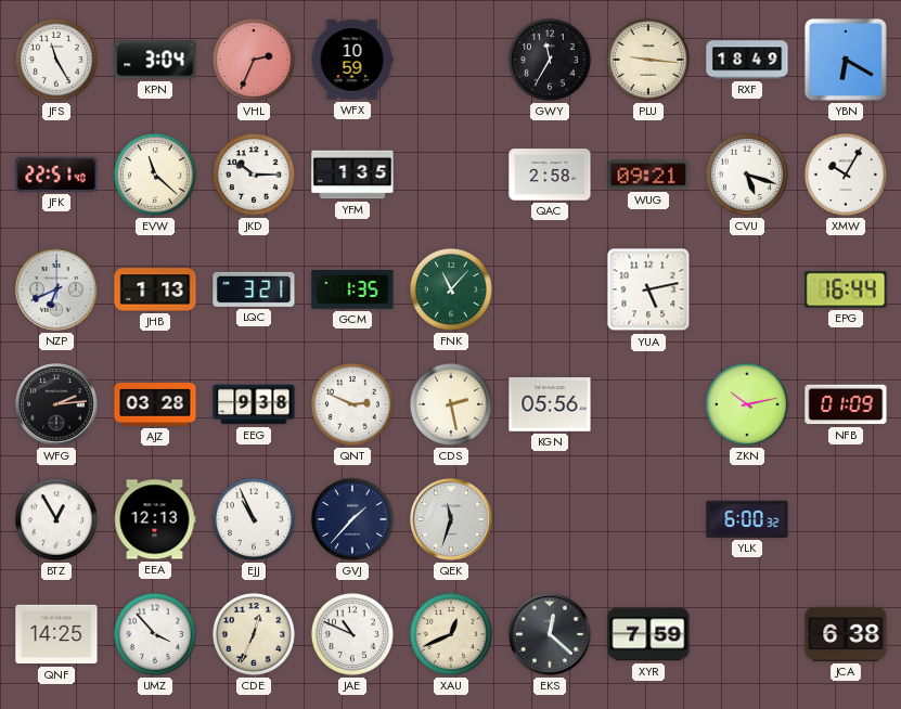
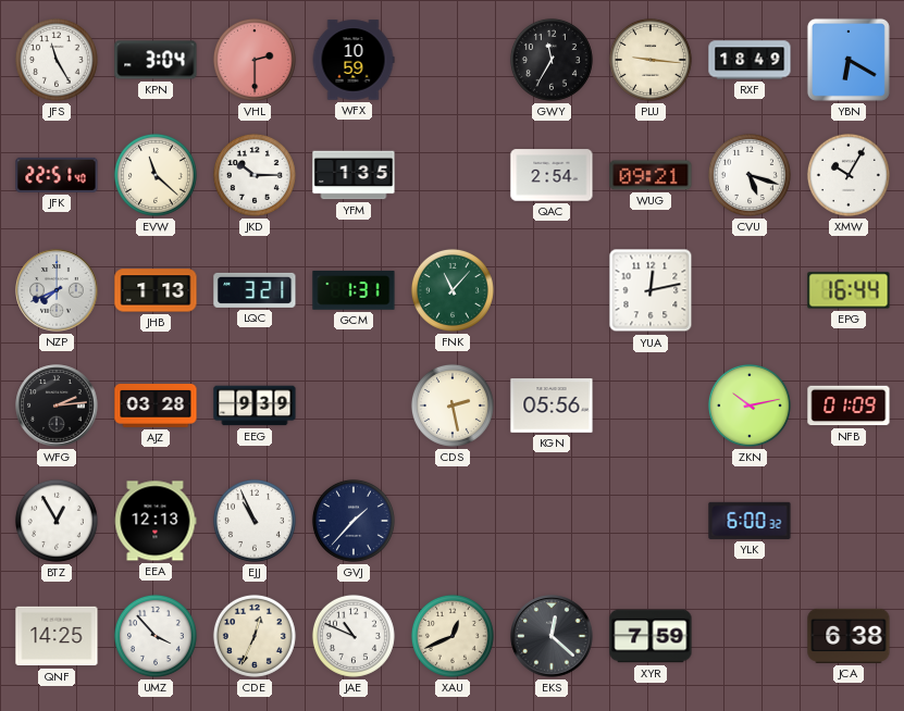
VHL: 2:34 -> 2:30 (255, 60)
QAC: 2:58 -> 2:54 (552, 175)
NZP: 6:41 -> 7:41 (57, 290)
GCM: 1:35 -> 1:31 (354, 290)
YUA: 5:13 -> 12:13 (651, 290)
EEG: 9:38 -> 9:39 (255, 406)
QNT: 2:49 -> none (352, 404)
QEK: 11:33 -> none (451, 519)
